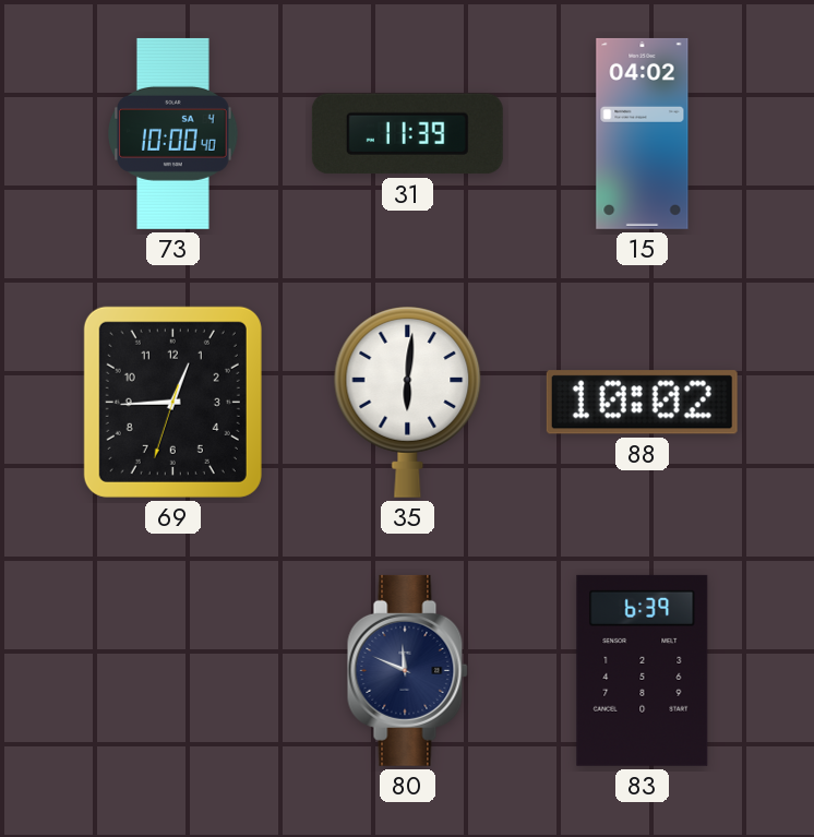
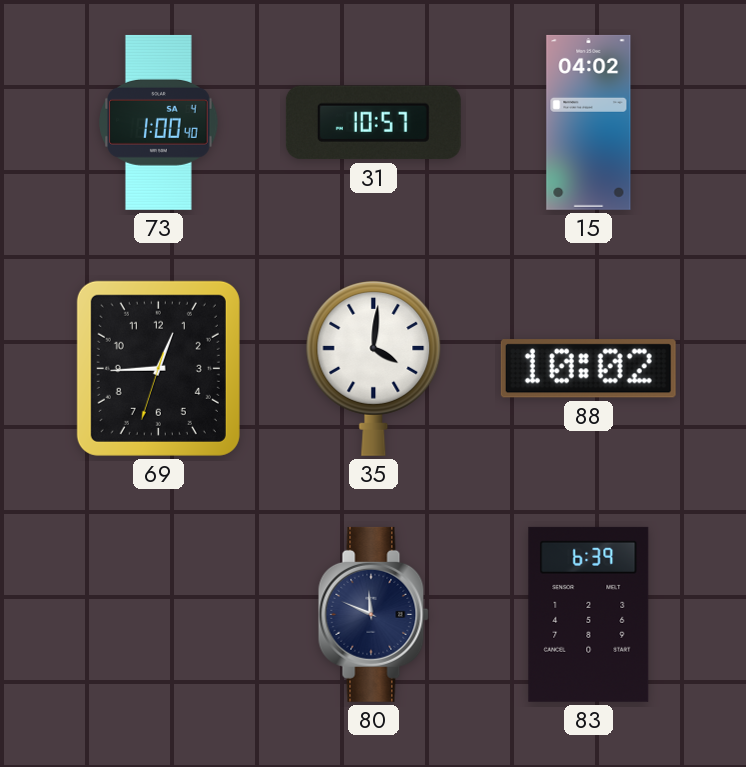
73: 10:00 -> 1:00 (159, 122)
31: 11:39 -> 10:57 (373, 123)
35: 6:01 -> 4:01 (374, 369)
